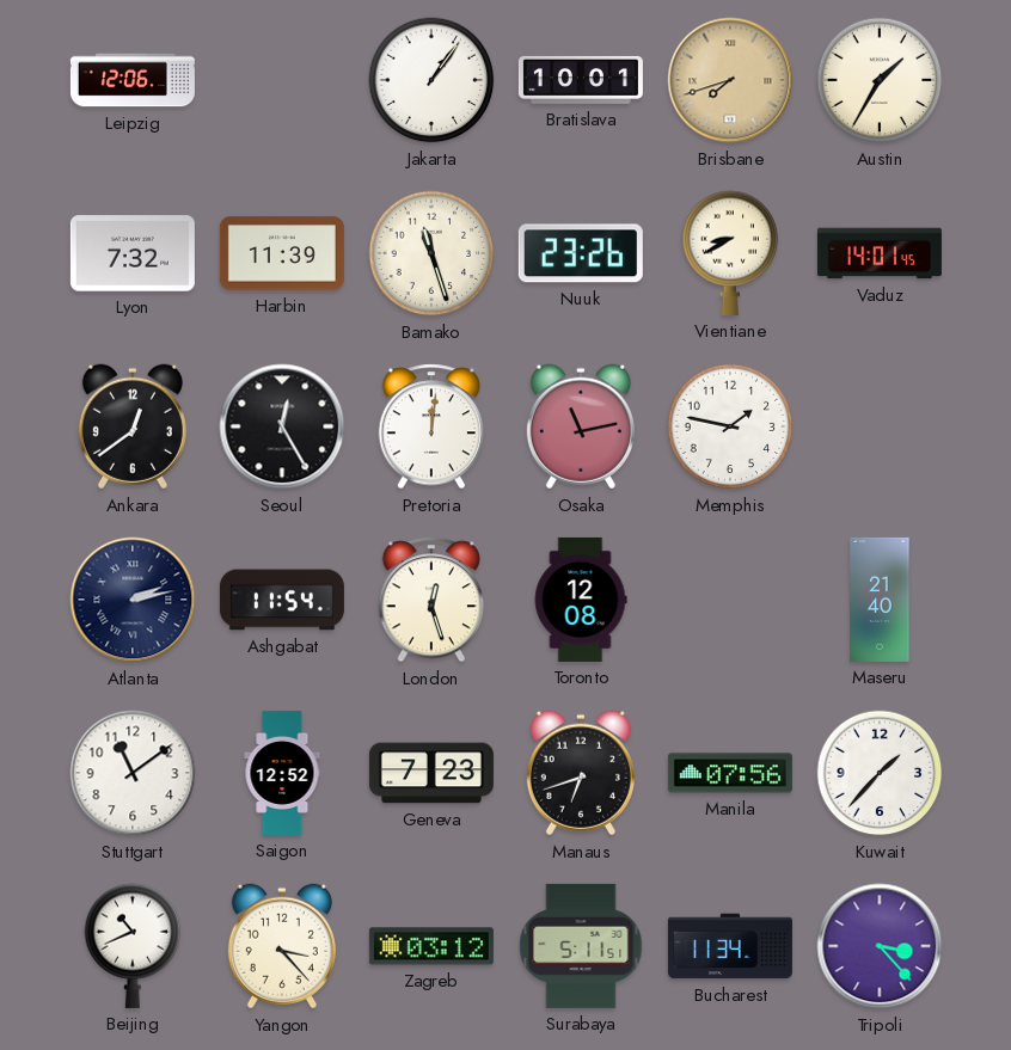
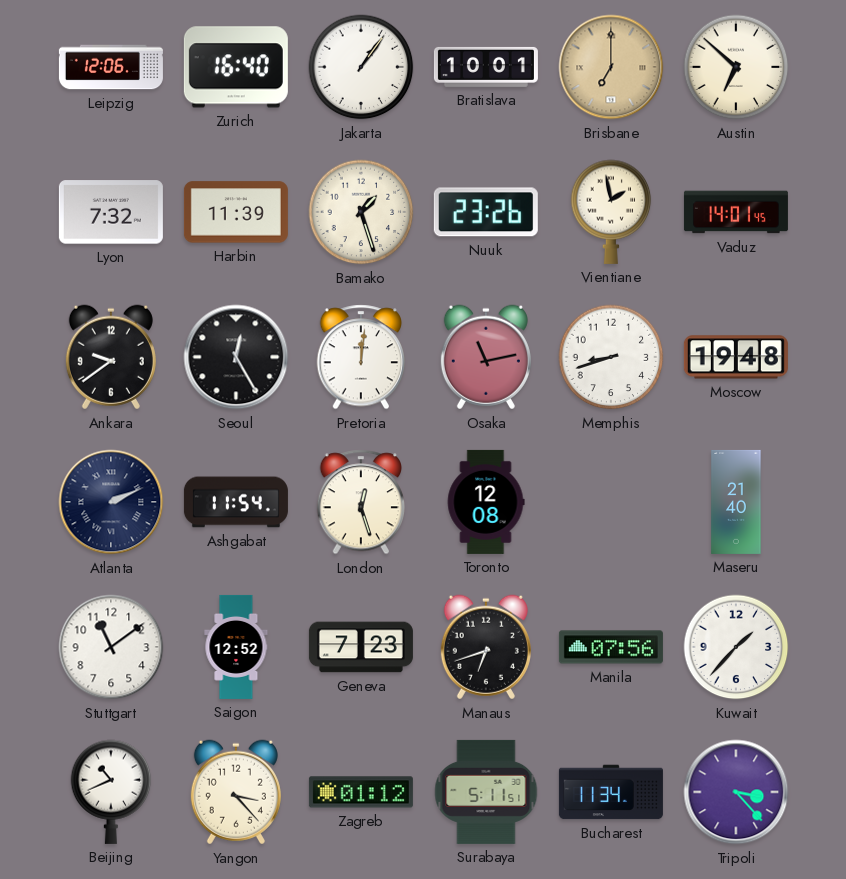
Zurich: none -> 16:40 (236, 67)
Brisbane: 7:42 -> 7:00 (611, 67)
Austin: 1:35 -> 6:52 (736, 67)
Bamako: 11:27 -> 1:27 (361, 212)
Vientiane: 8:40 -> 1:58 (611, 212)
Ankara: 12:39 -> 9:39 (111, 357)
Memphis: 1:47 -> 8:42 (611, 357)
Moscow: none -> 19:48 (736, 357)
Atlanta: 2:13 -> 2:11 (111, 502)
Zagreb: 03:12 -> 01:12 (361, 792)
